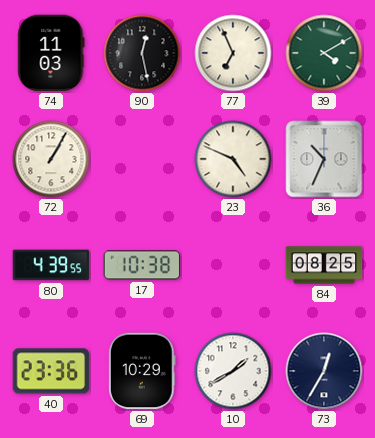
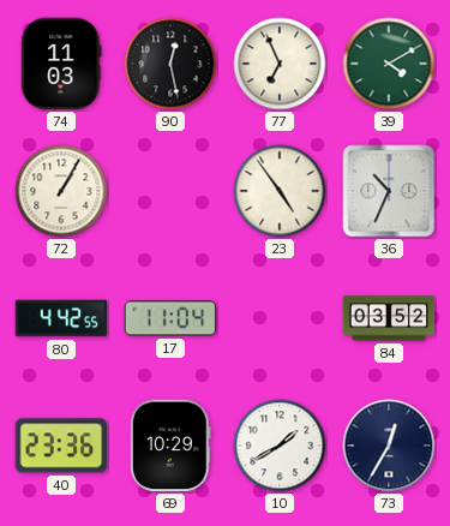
23: 4:49 -> 4:54 (280, 191)
80: 4:39 -> 4:42 (61, 318)
17: 10:38 -> 11:04 (170, 318)
84: 08:25 -> 03:52 (389, 318)
